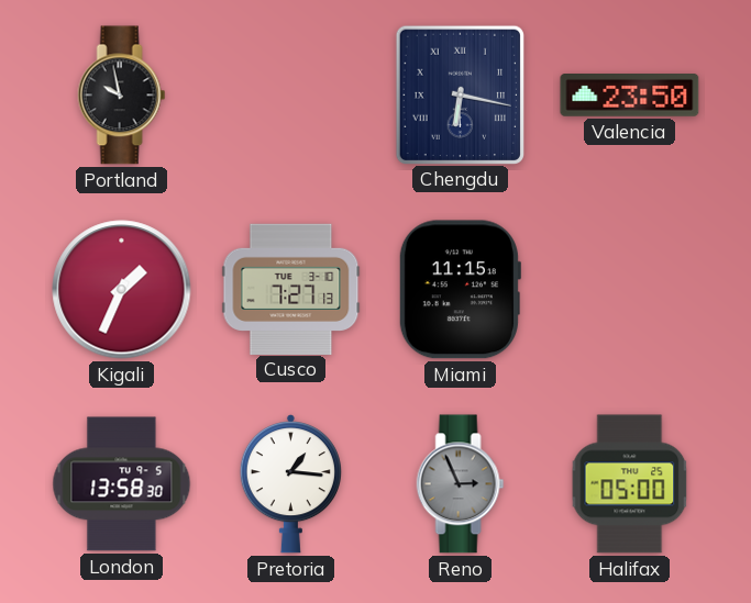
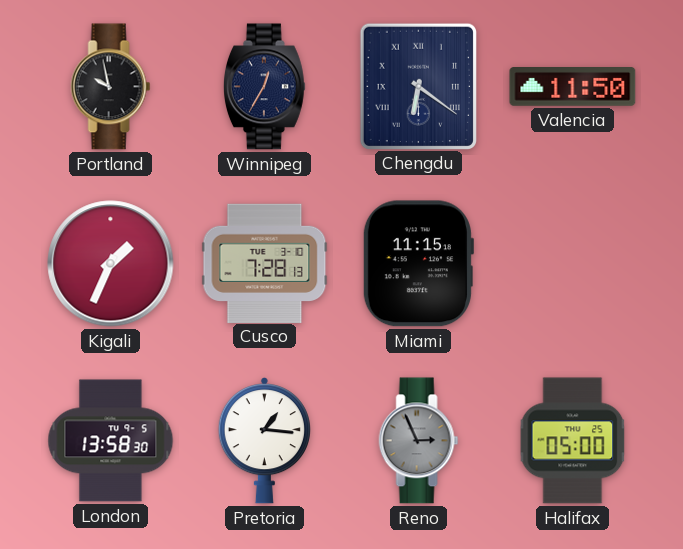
Winnipeg: none -> 12:35 (264, 87)
Chengdu: 6:17 -> 6:21 (418, 86)
Valencia: 23:50 -> 11:50 (573, 87)
Cusco: 7:27 -> 7:28 (265, 263)
